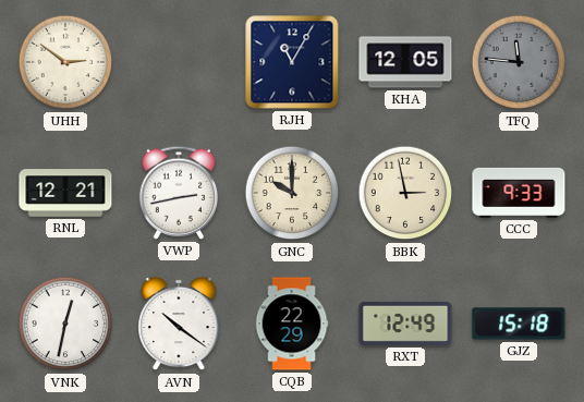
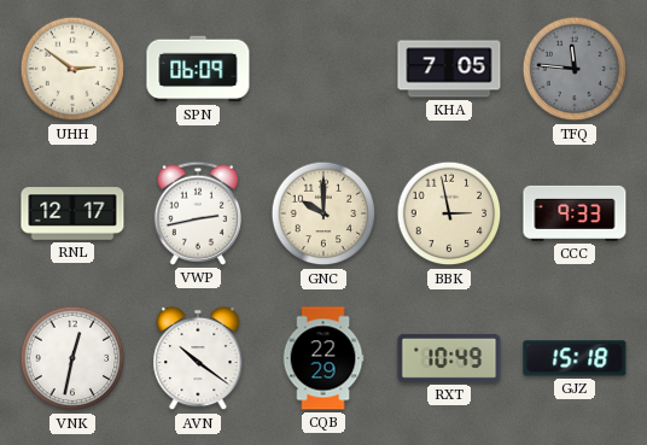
SPN: none -> 06:09 (198, 69)
RJH: 11:05 -> none (292, 62)
KHA: 12:05 -> 7:05 (449, 69)
RNL: 12:21 -> 12:17 (72, 213)
RXT: 12:49 -> 10:49 (449, 358)
